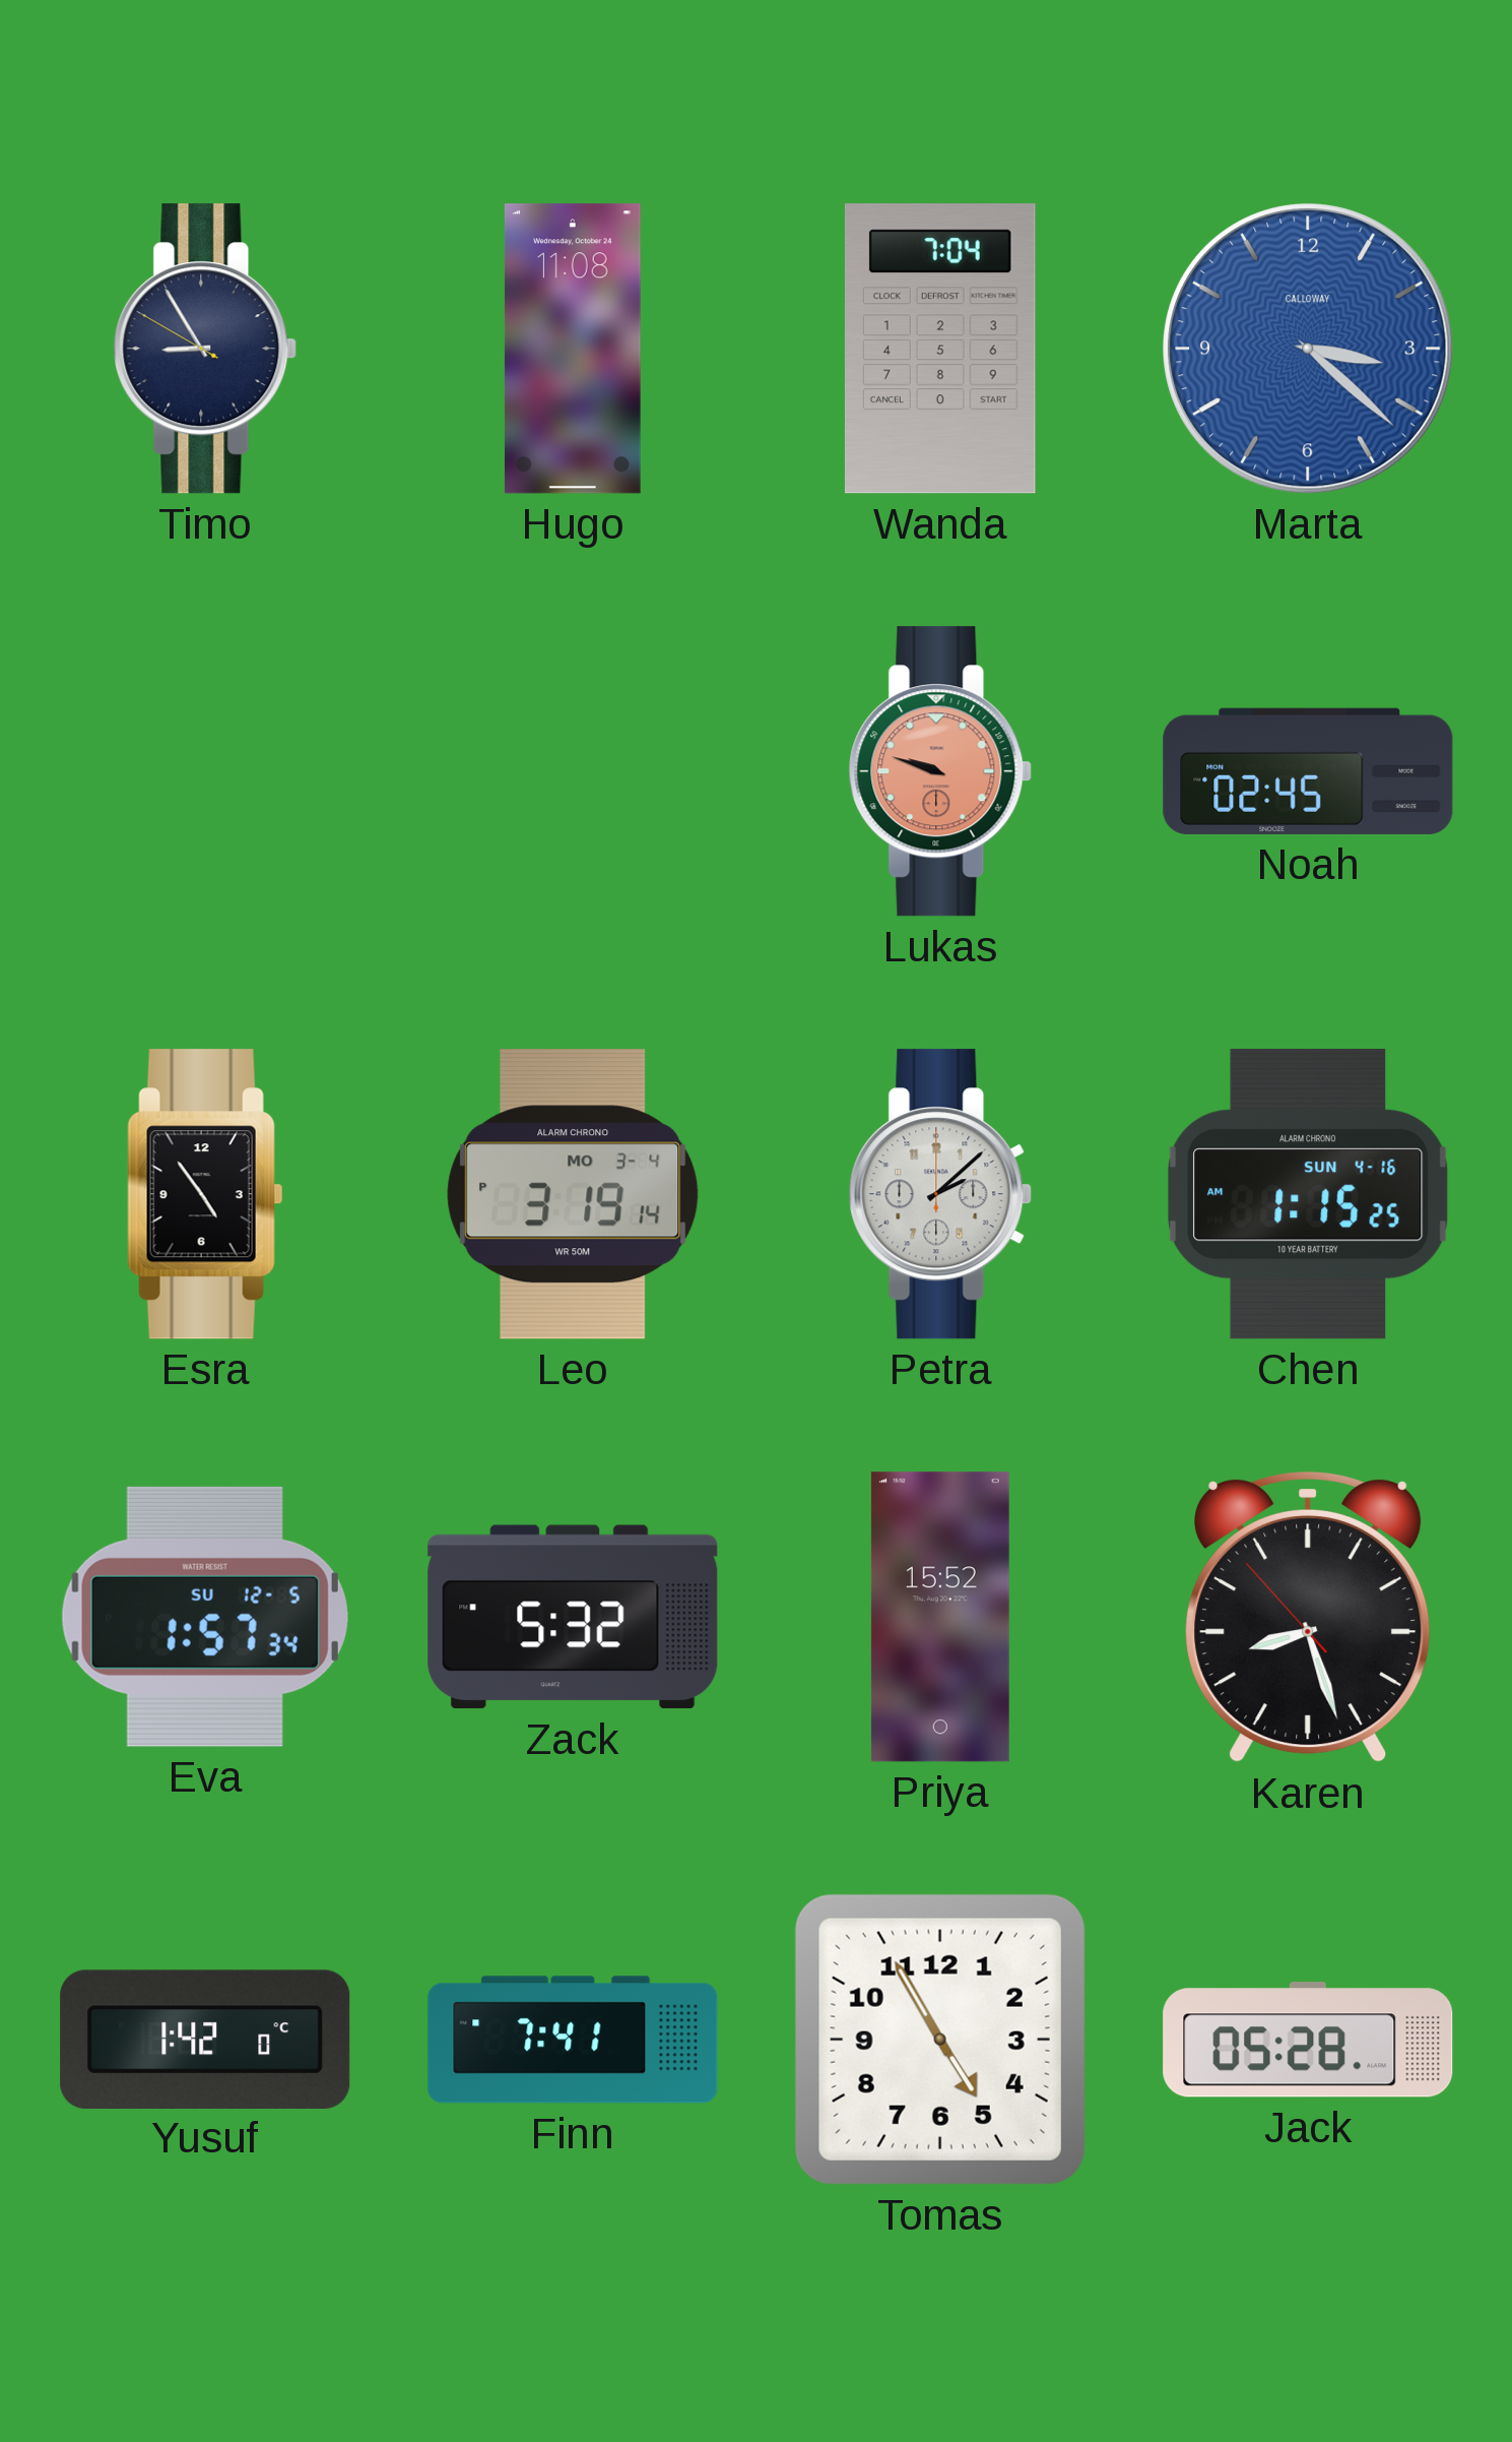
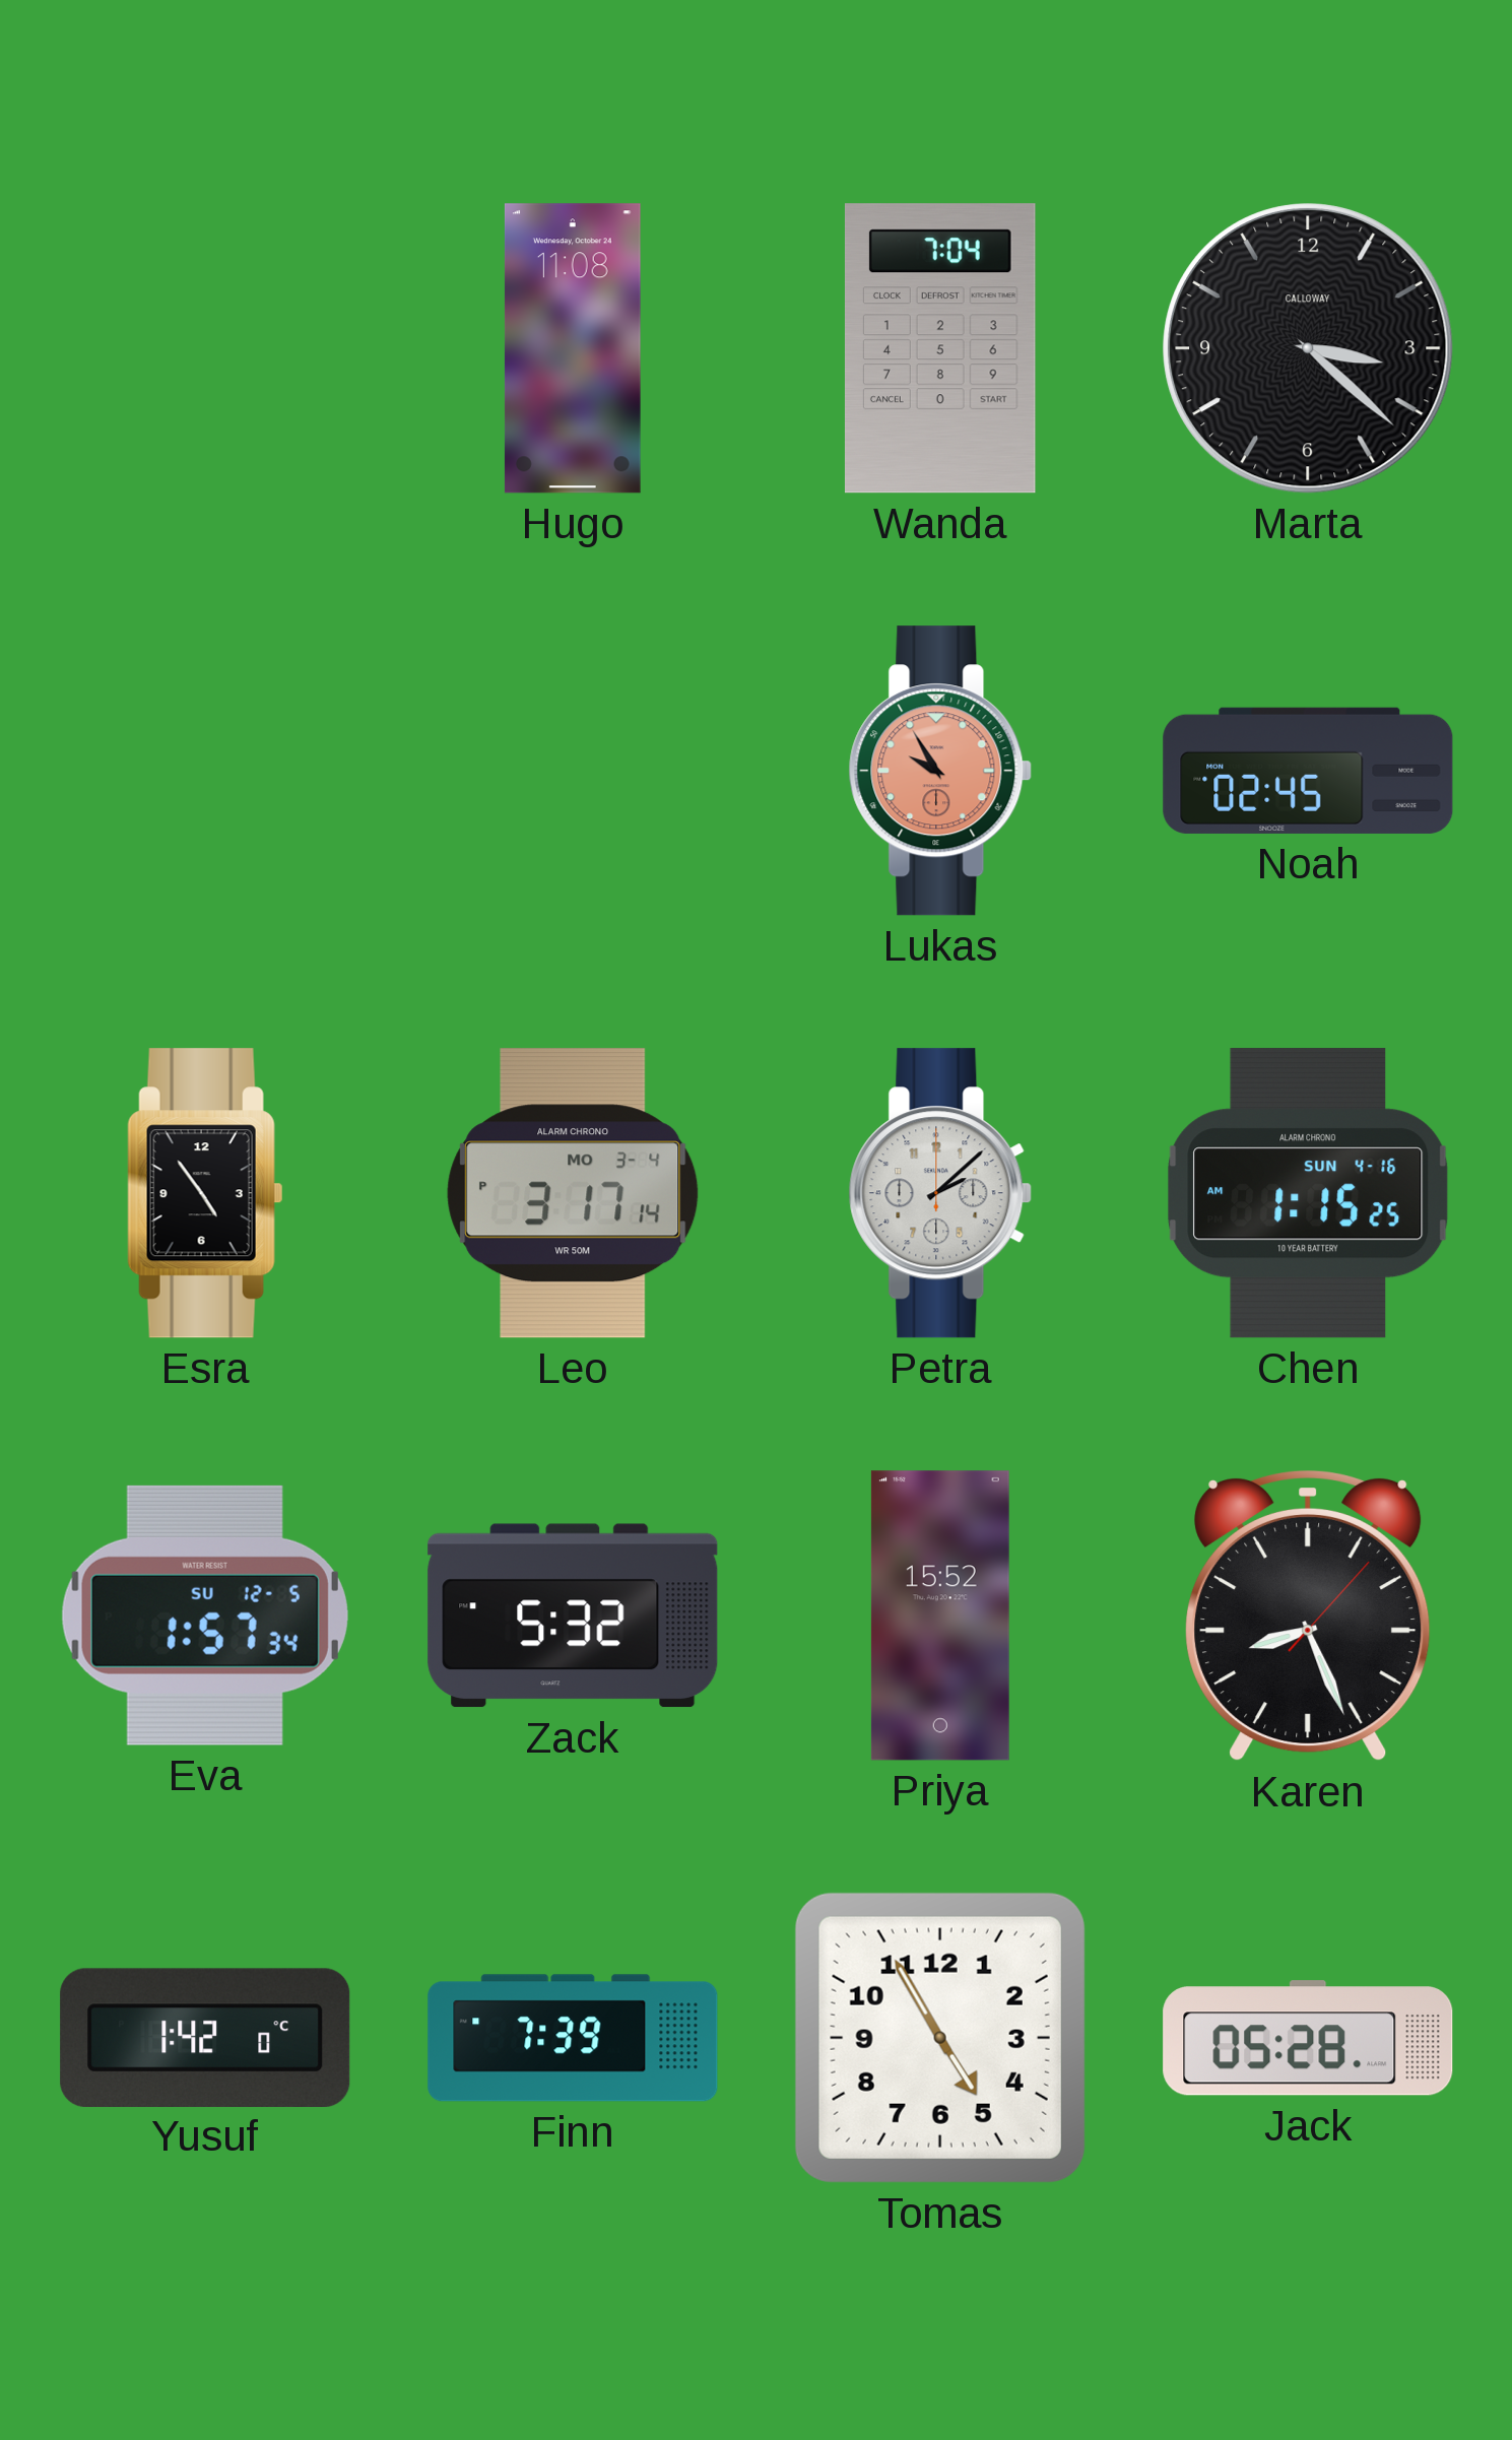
Timo: 8:54 -> none (205, 349)
Marta dial: blue -> black (1308, 348)
Lukas: 9:48 -> 9:55 (940, 771)
Leo: 3:19 -> 3:17 (573, 1193)
Karen: 8:26:53 -> 8:26:07 (1308, 1617)
Finn: 7:41 -> 7:39 (573, 2038)
